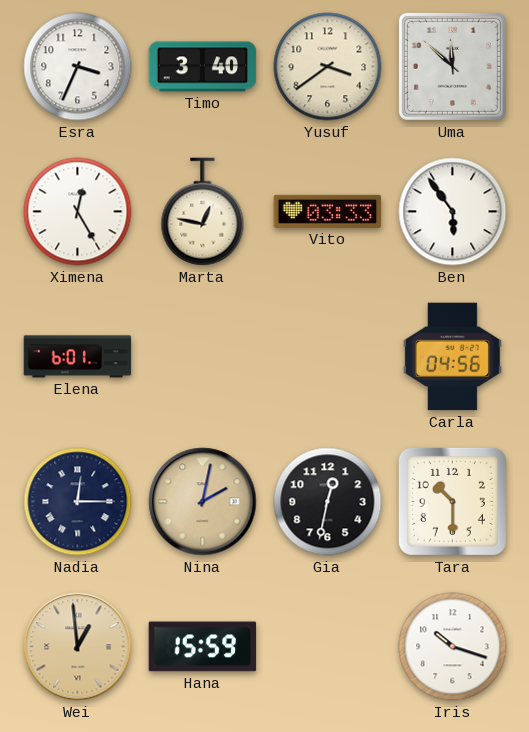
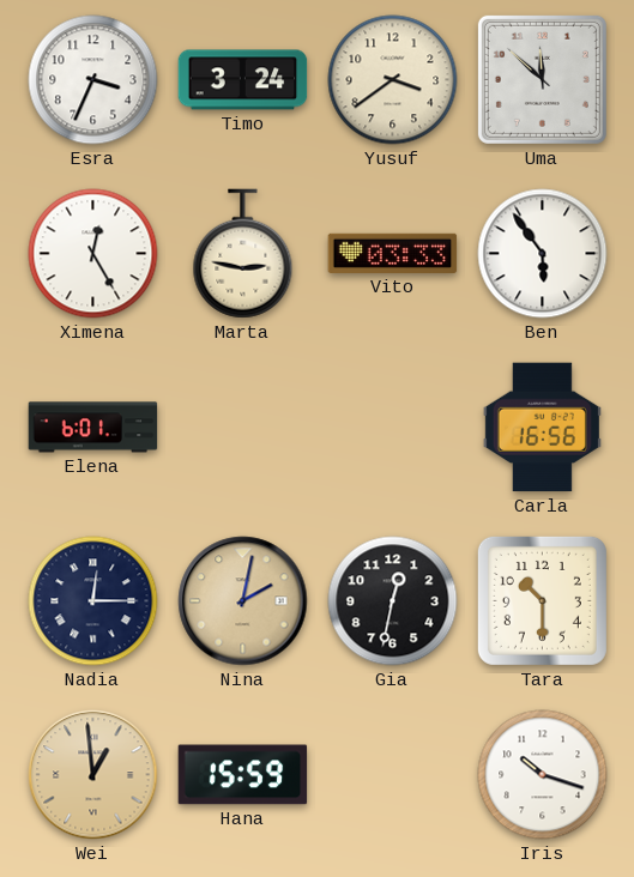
Timo: 3:40 -> 3:24 (243, 80)
Marta: 12:47 -> 2:47 (243, 254)
Carla: 04:56 -> 16:56 (542, 428)
